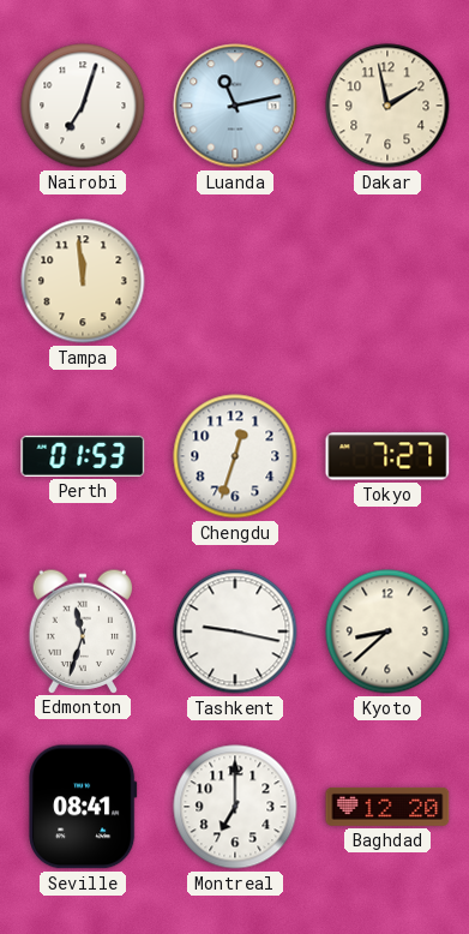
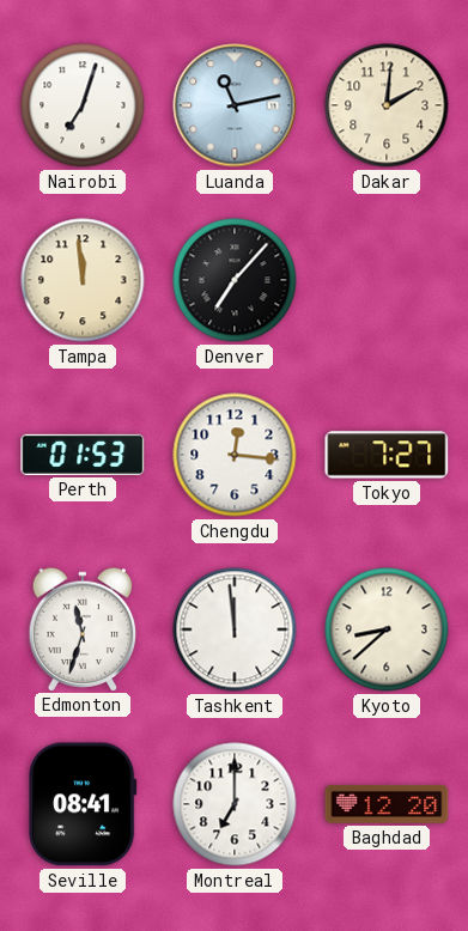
Dakar: 1:58 -> 2:01 (387, 105)
Denver: none -> 7:07 (235, 280)
Chengdu: 12:33 -> 12:16 (235, 455)
Tashkent: 9:17 -> 11:59 (235, 629)
